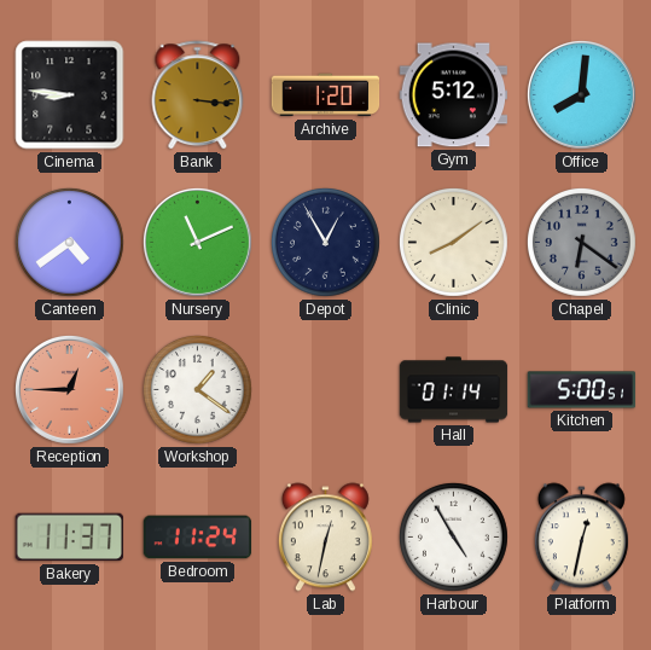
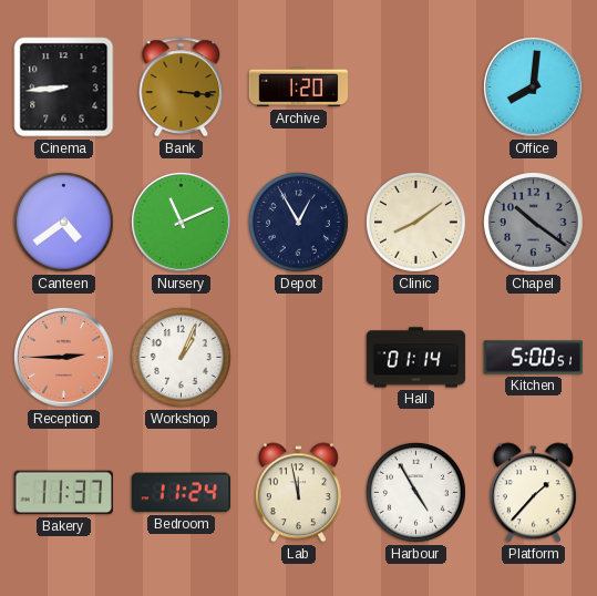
Cinema: 8:46 -> 8:44 (64, 88)
Gym: 5:12 -> none (454, 95)
Chapel: 6:21 -> 10:21 (534, 223)
Reception: 12:45 -> 2:45 (63, 357)
Workshop: 1:21 -> 1:04 (182, 358)
Lab: 12:32 -> 11:58 (298, 493)
Platform: 12:32 -> 1:37 (533, 493)
